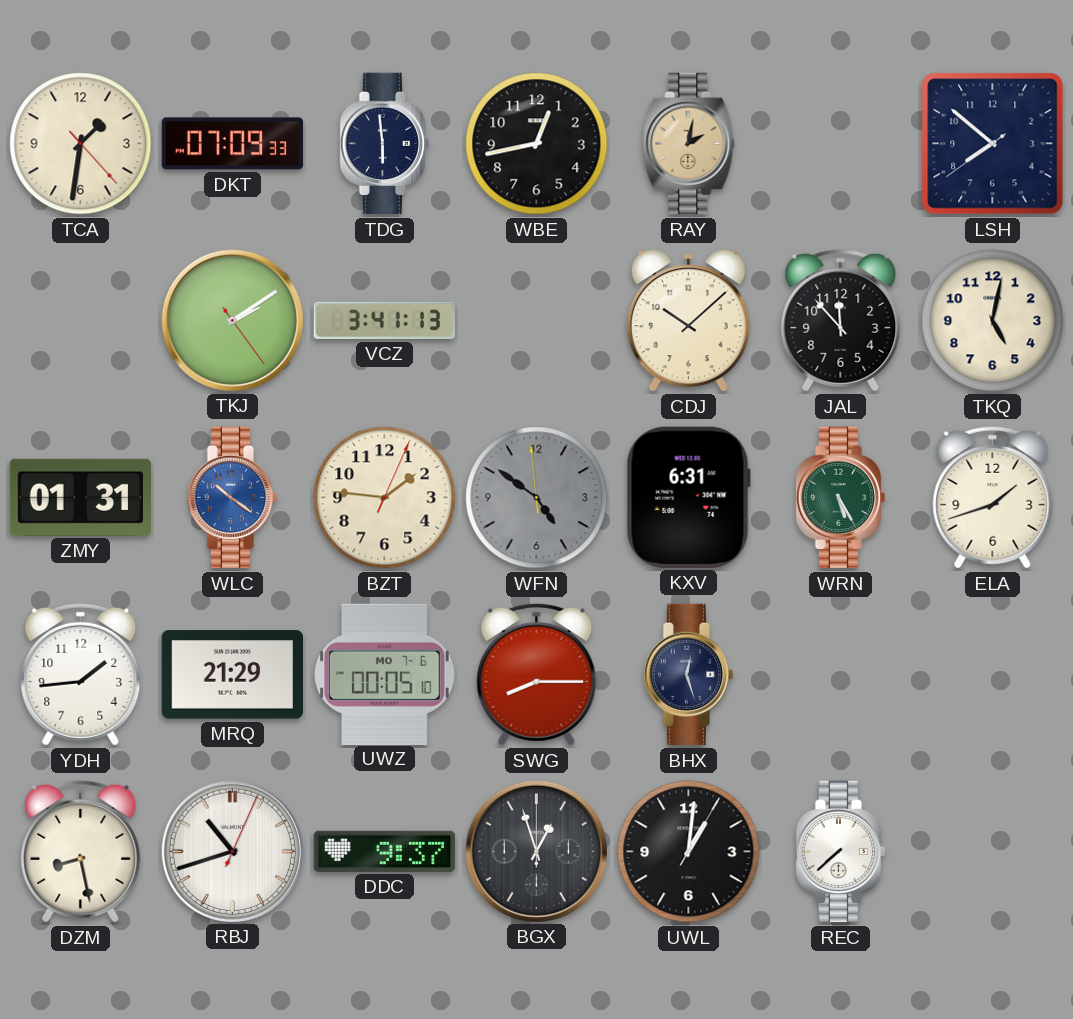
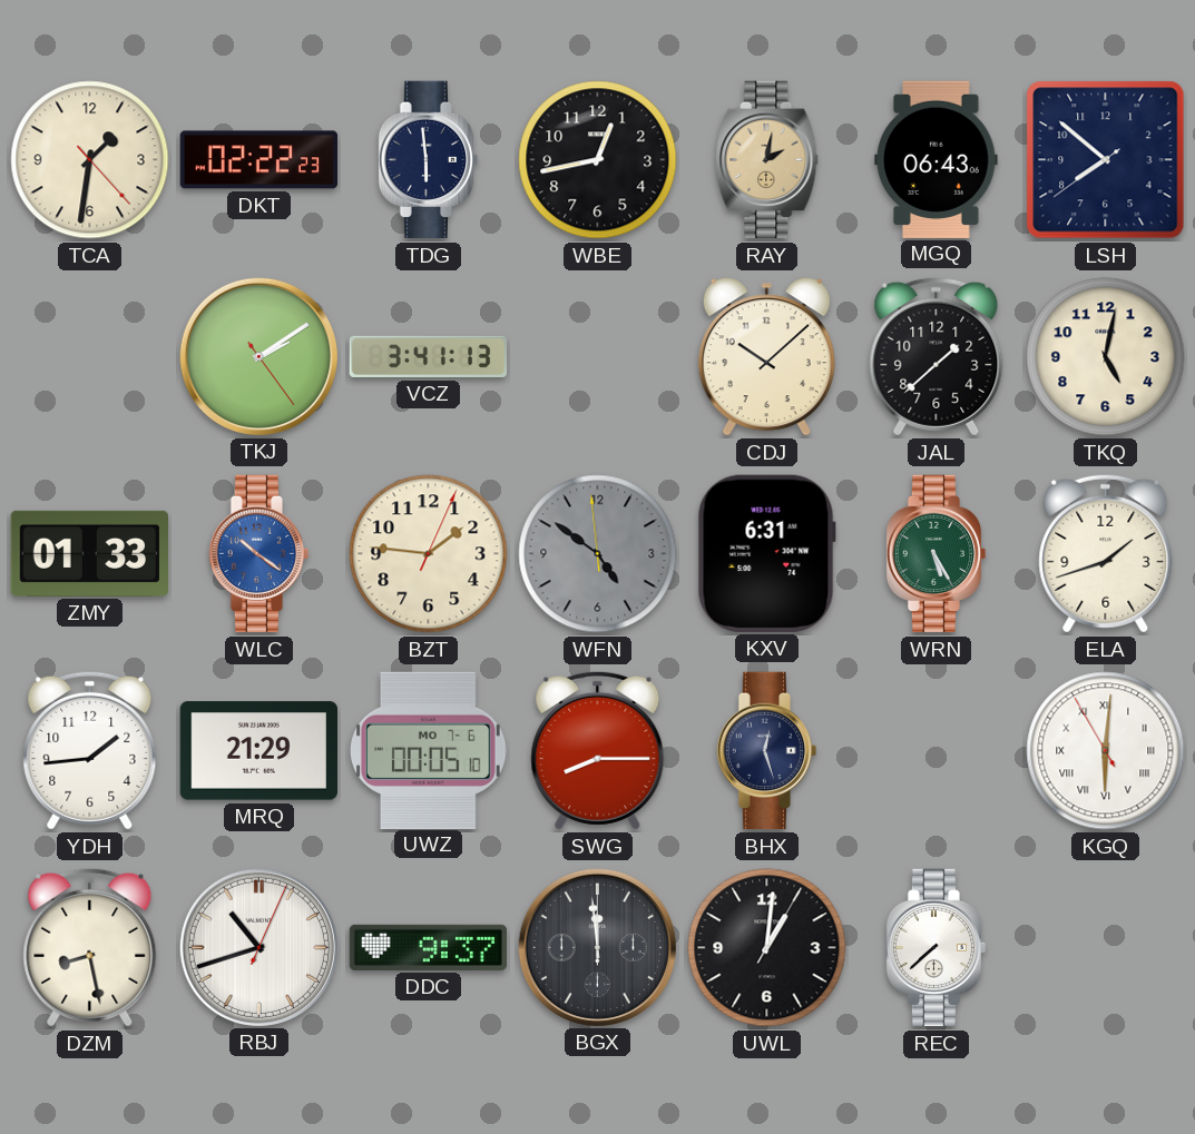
DKT: 07:09 -> 02:22 (259, 160)
MGQ: none -> 06:43 (937, 159)
JAL: 11:53 -> 1:38 (937, 356)
ZMY: 01:31 -> 01:33 (89, 553)
KGQ: none -> 6:00 (1106, 751)
BGX: 12:57 -> 11:59 (597, 947)
